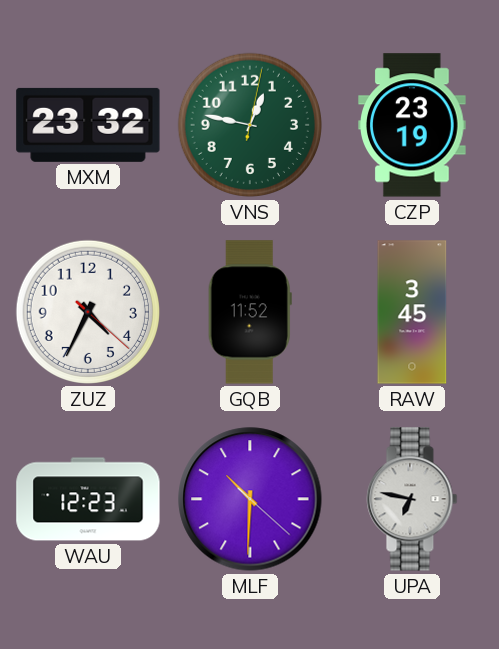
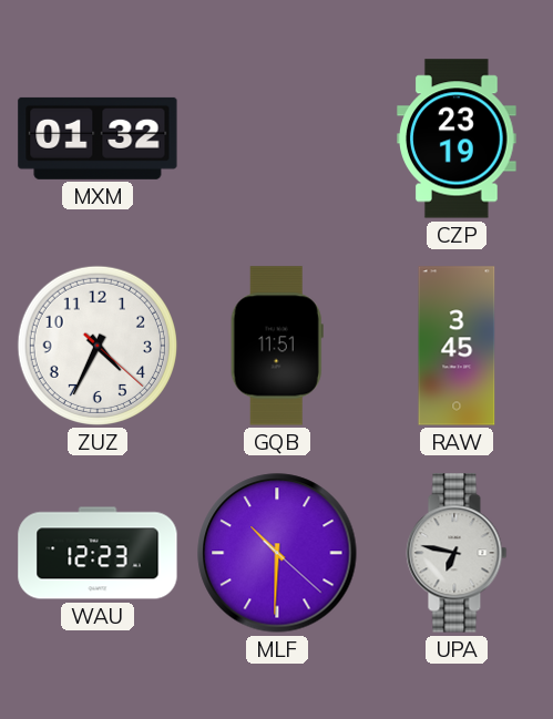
MXM: 23:32 -> 01:32 (98, 138)
VNS: 12:47 -> none (250, 125)
GQB: 11:52 -> 11:51 (277, 346)
